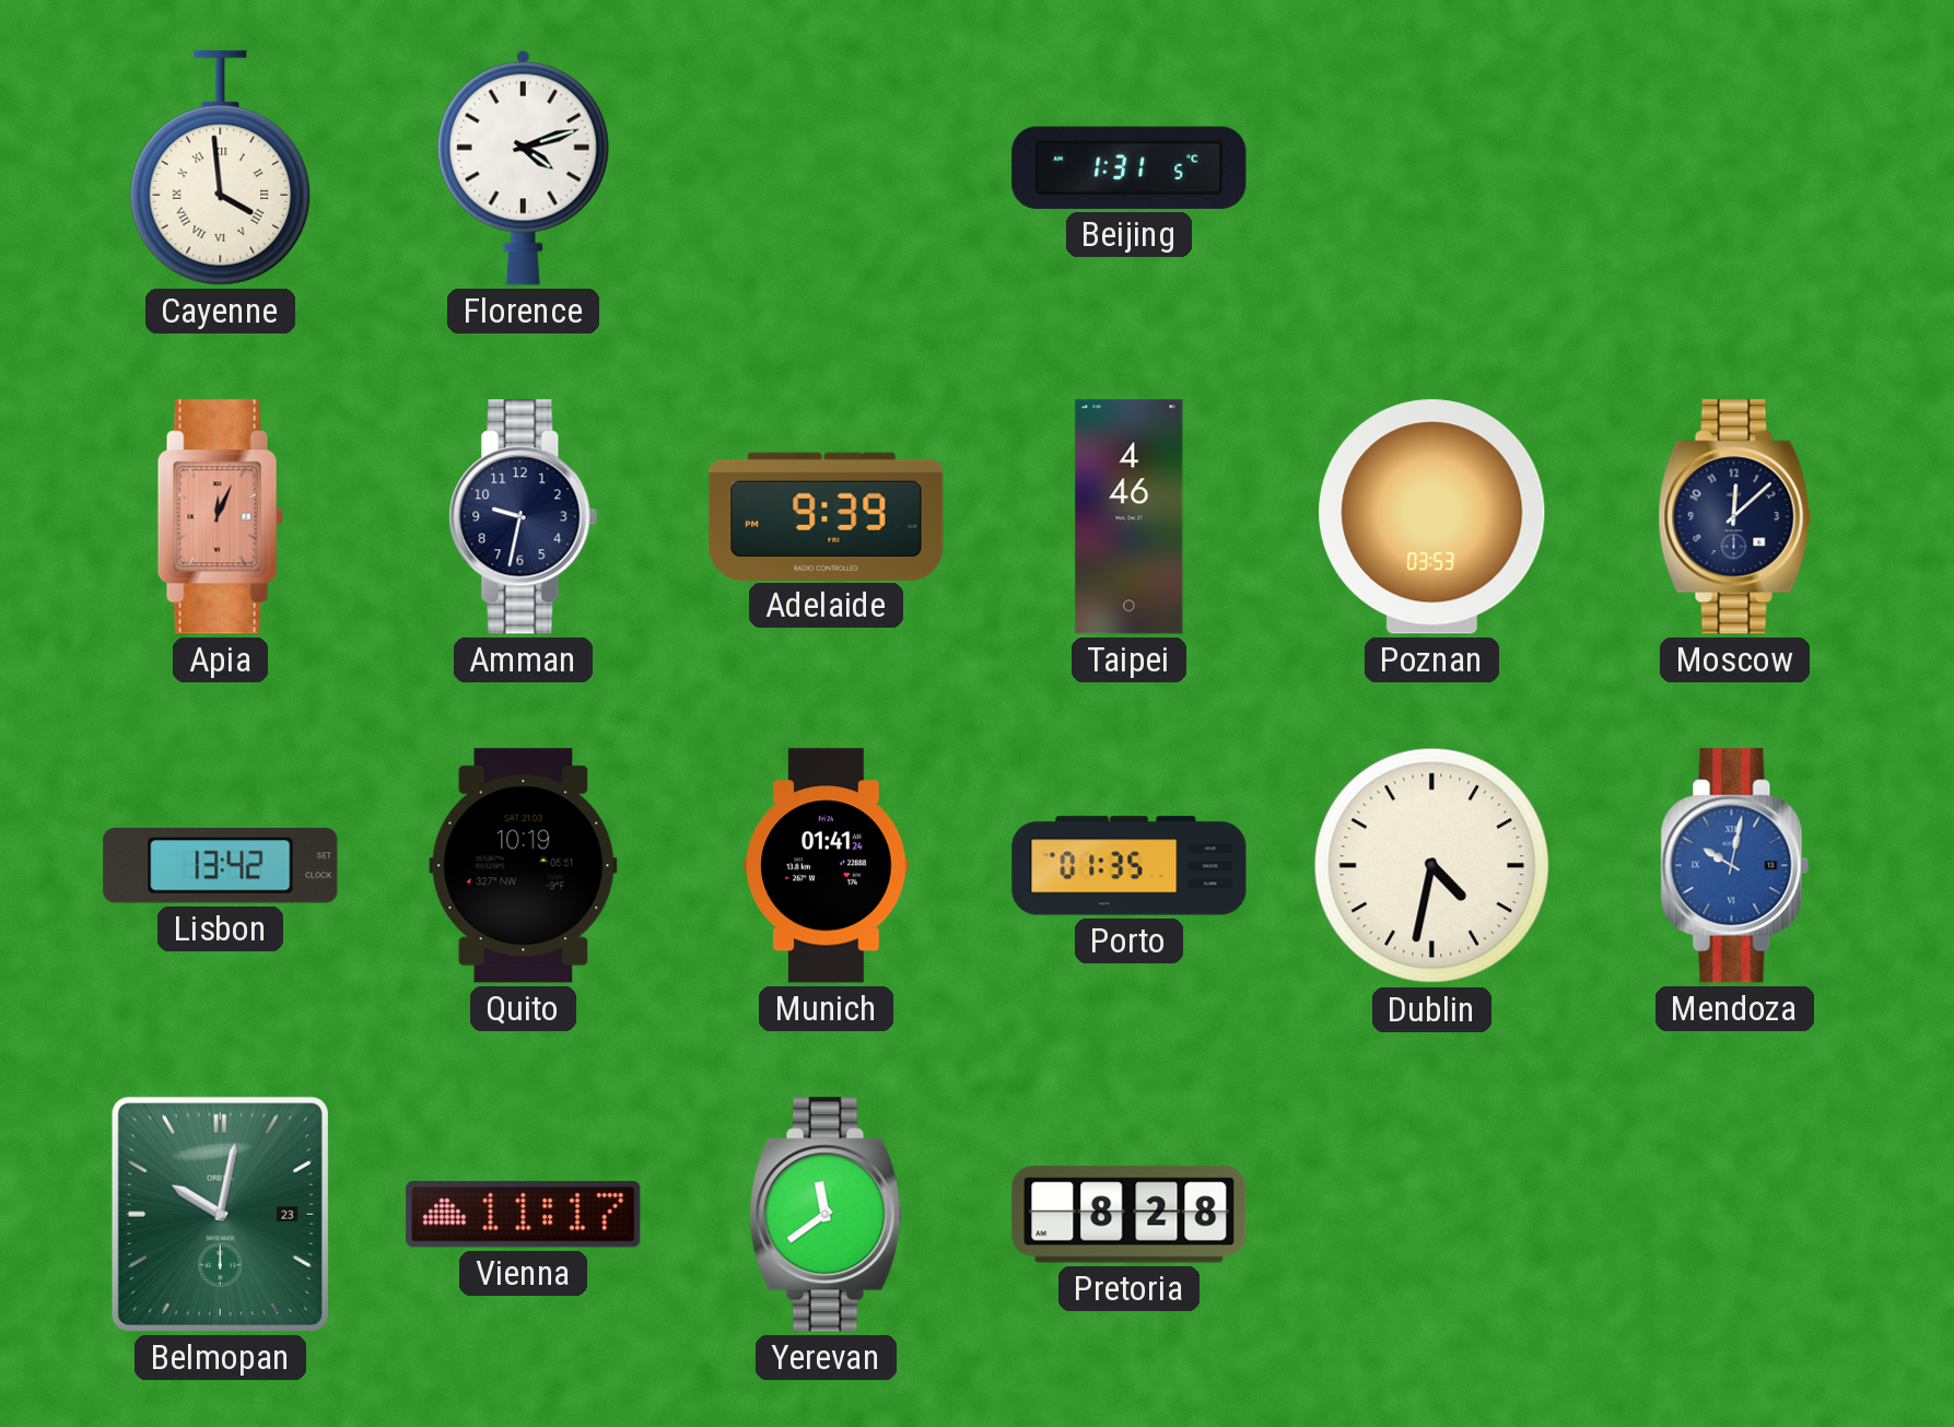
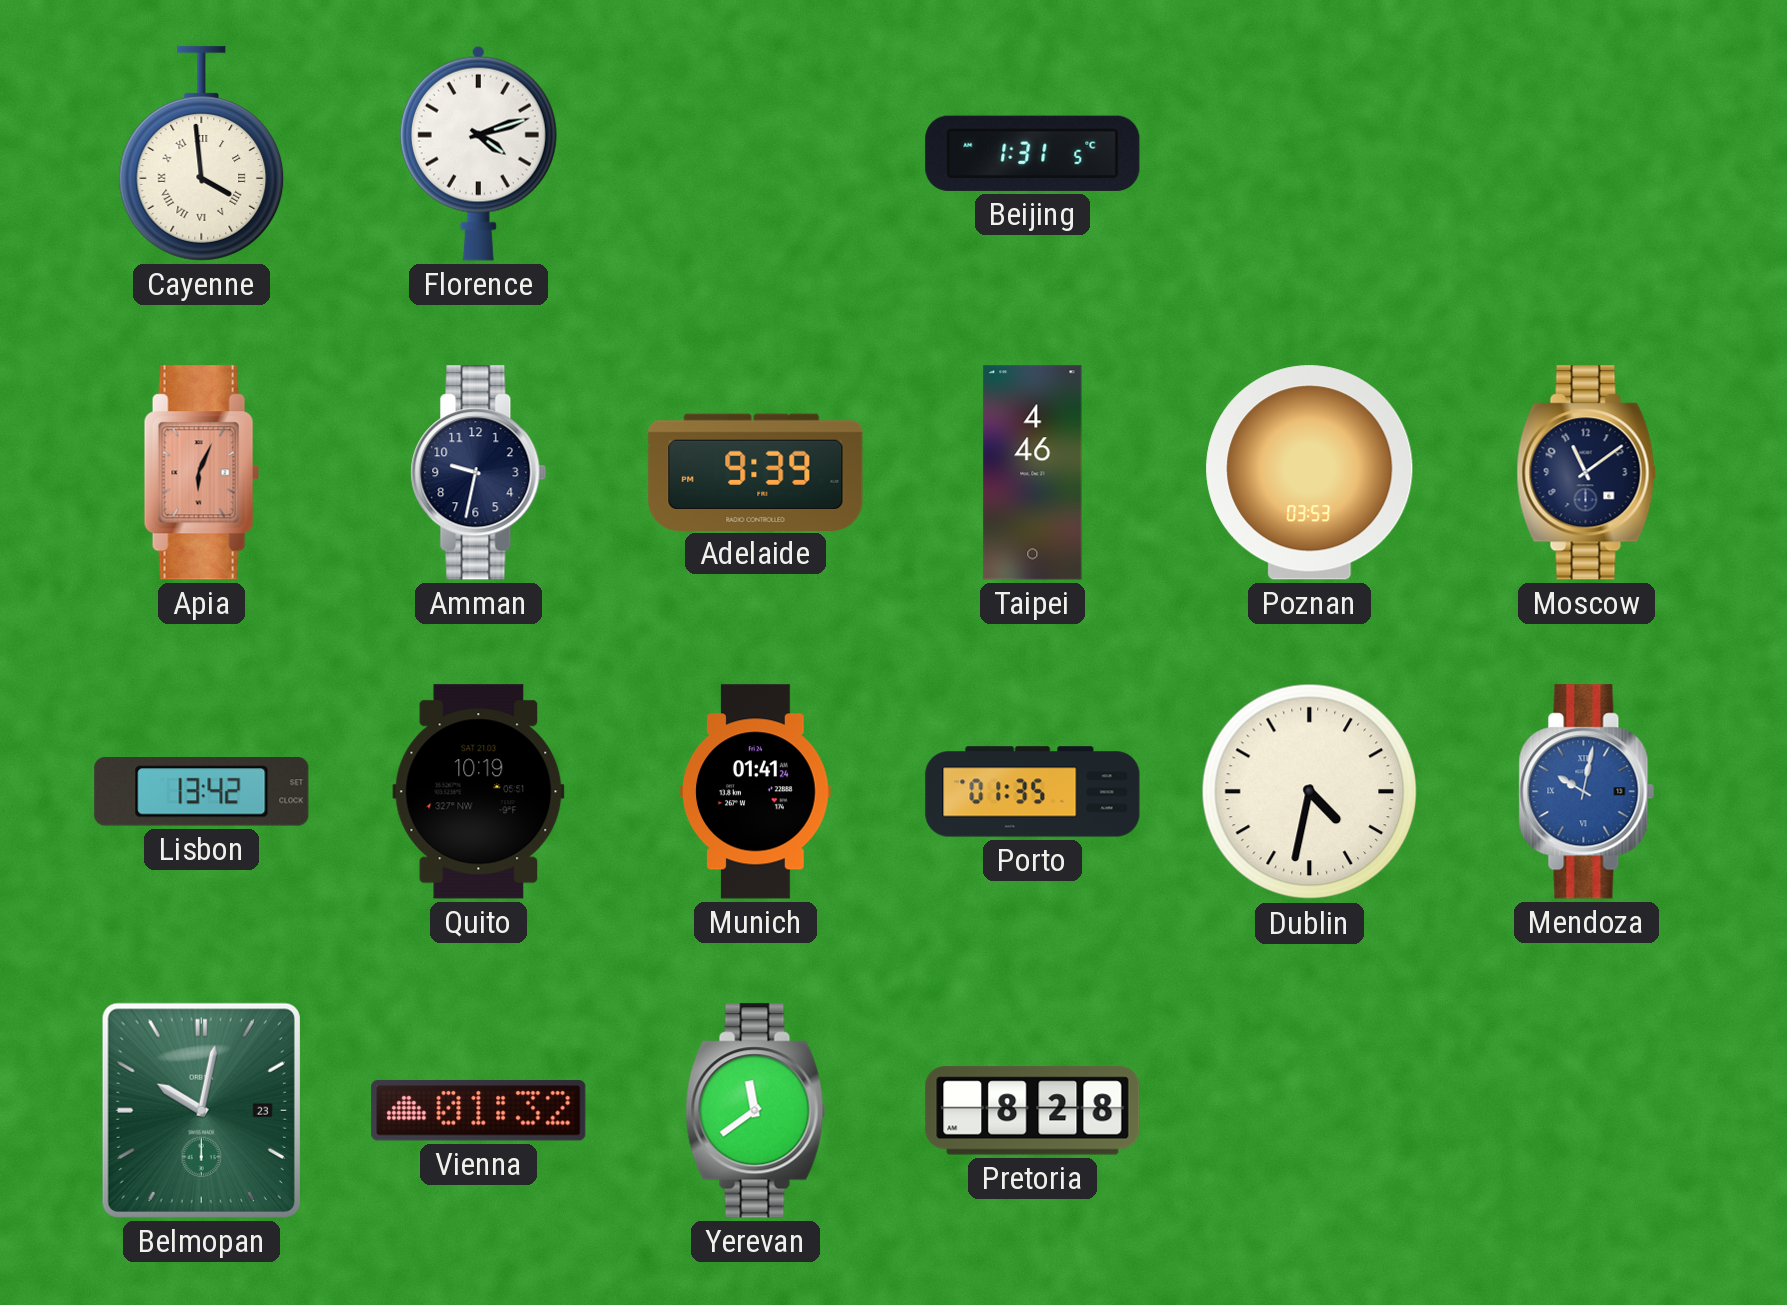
Apia: 12:04 -> 6:04 (201, 473)
Moscow: 12:08 -> 11:09 (1587, 473)
Vienna: 11:17 -> 01:32 (479, 1111)
